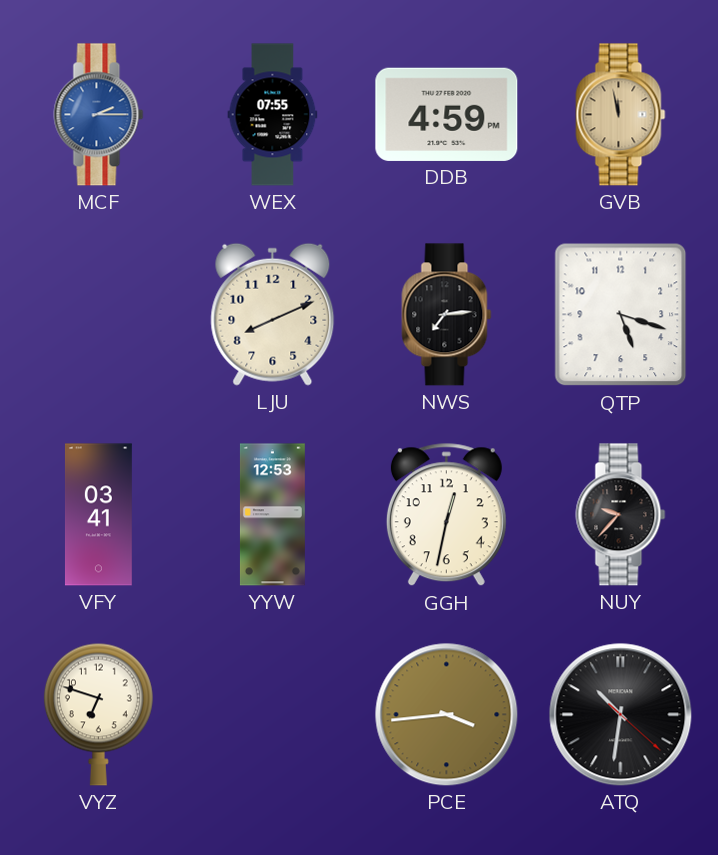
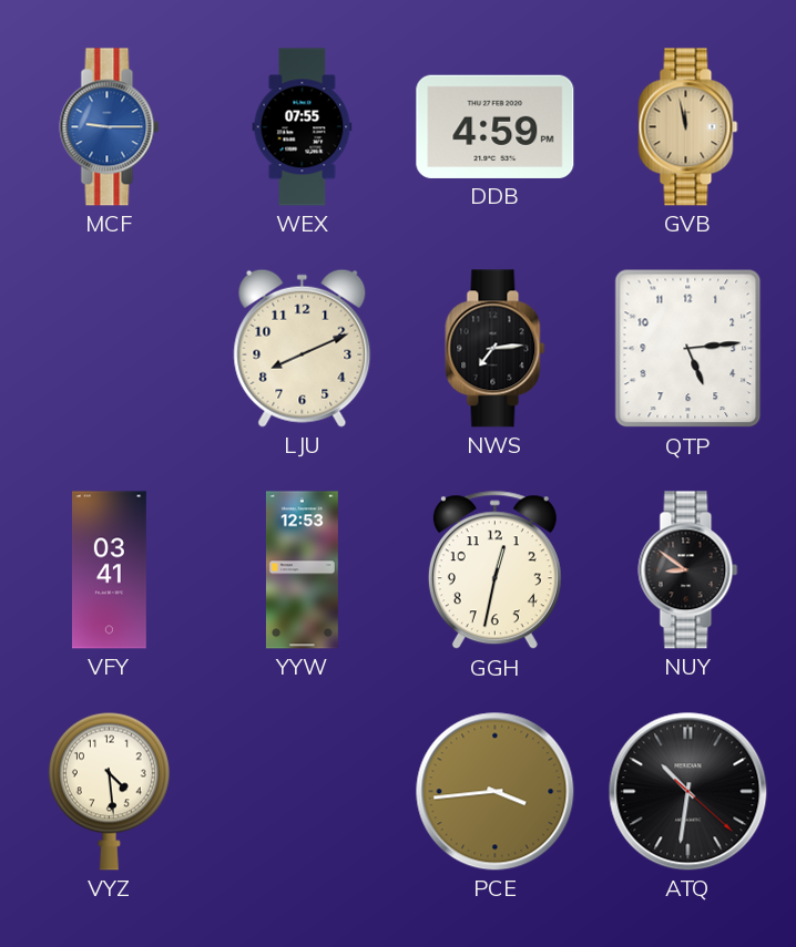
MCF: 2:15 -> 9:15 (110, 127)
QTP: 5:18 -> 5:14 (688, 349)
NUY: 9:37 -> 8:51 (688, 570)
VYZ: 6:48 -> 4:29 (109, 791)
